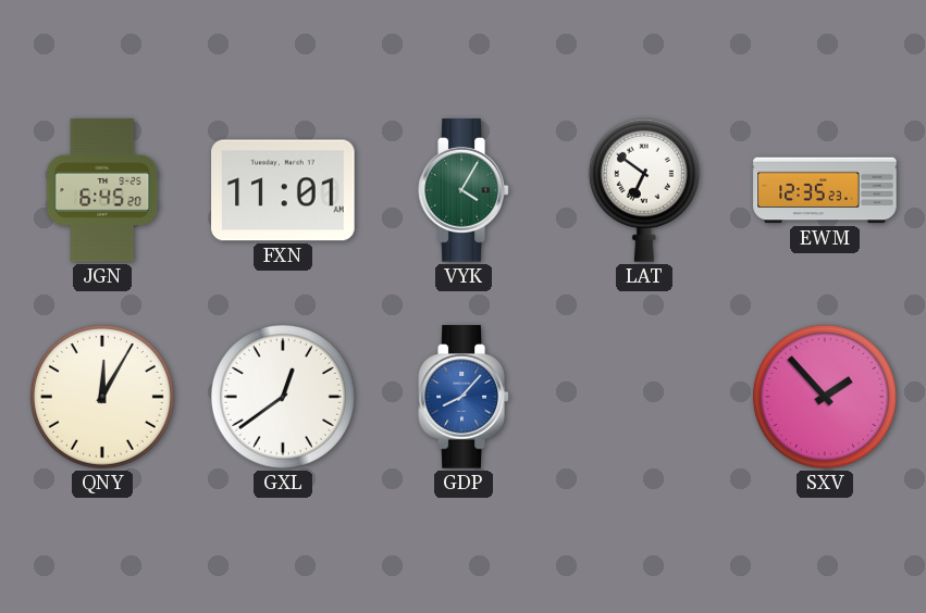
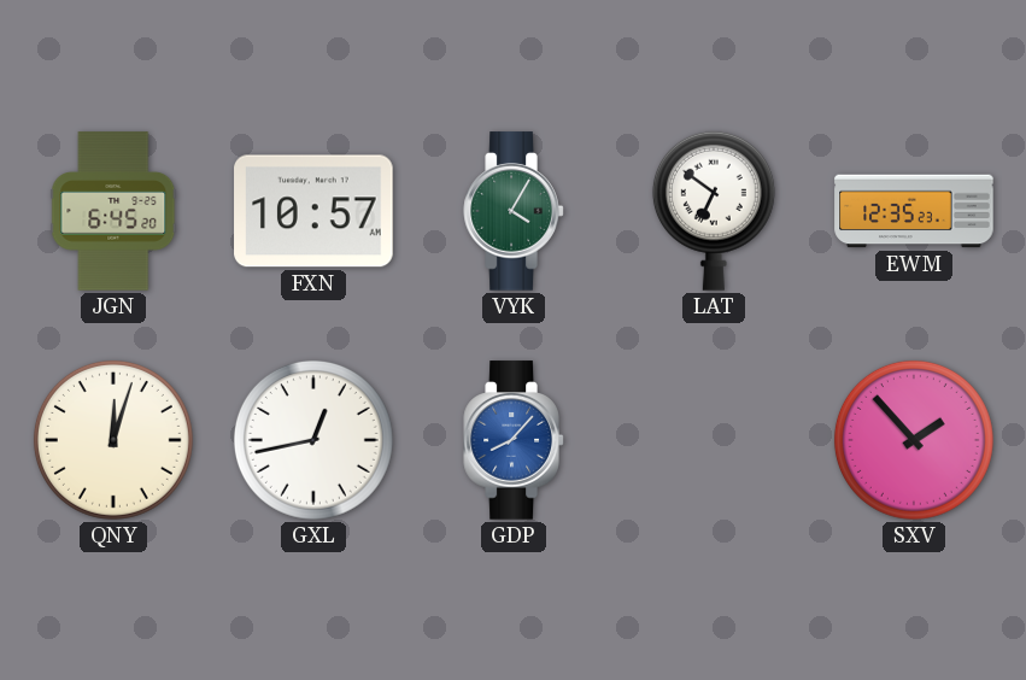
FXN: 11:01 -> 10:57 (313, 211)
QNY: 12:05 -> 12:03 (113, 440)
GXL: 12:39 -> 12:43 (313, 440)
